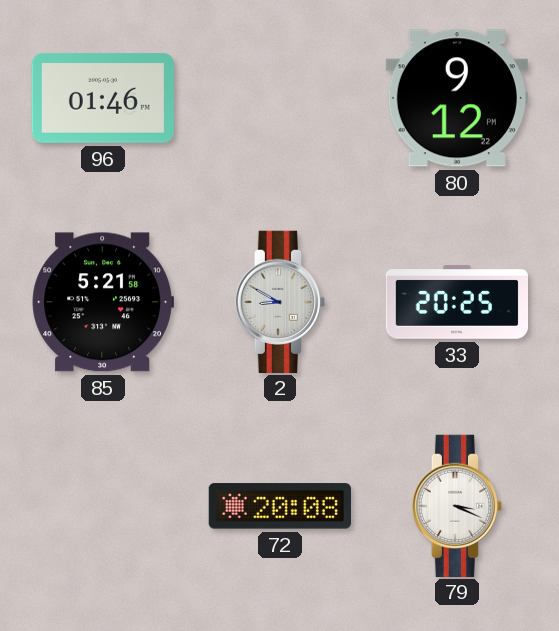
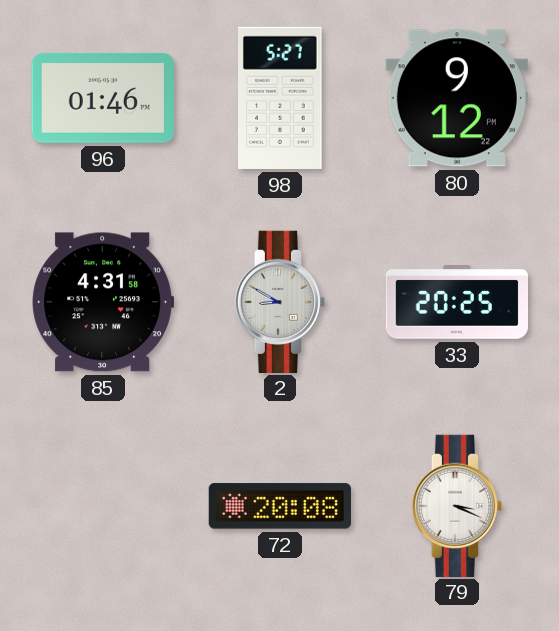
98: none -> 5:27 (281, 98)
85: 5:21 -> 4:31 (103, 302)
